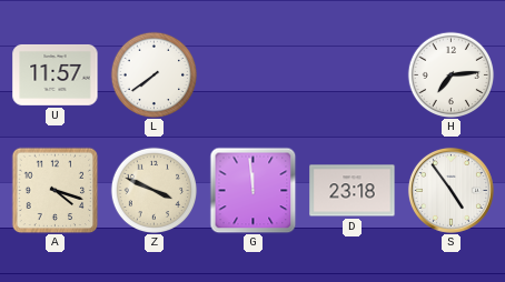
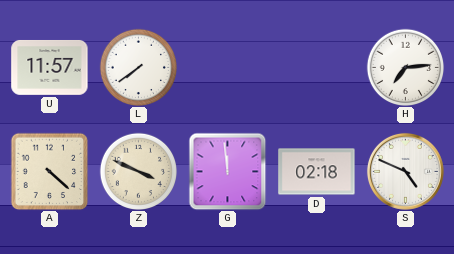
A: 4:18 -> 4:22 (49, 171)
D: 23:18 -> 02:18 (317, 172)
S: 4:54 -> 4:49 (405, 171)
